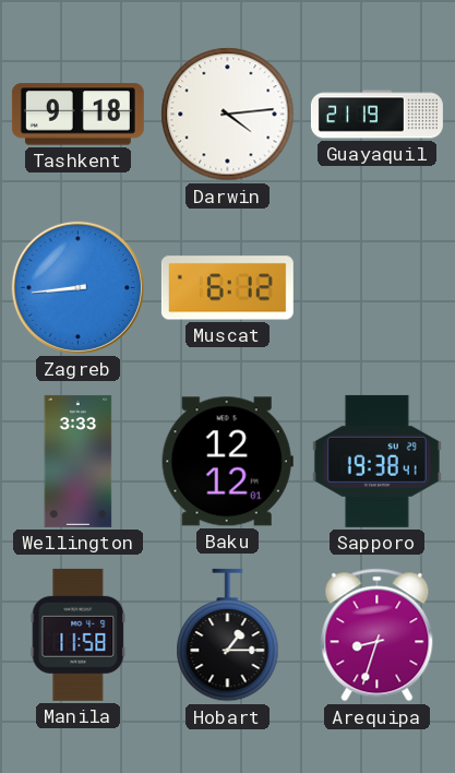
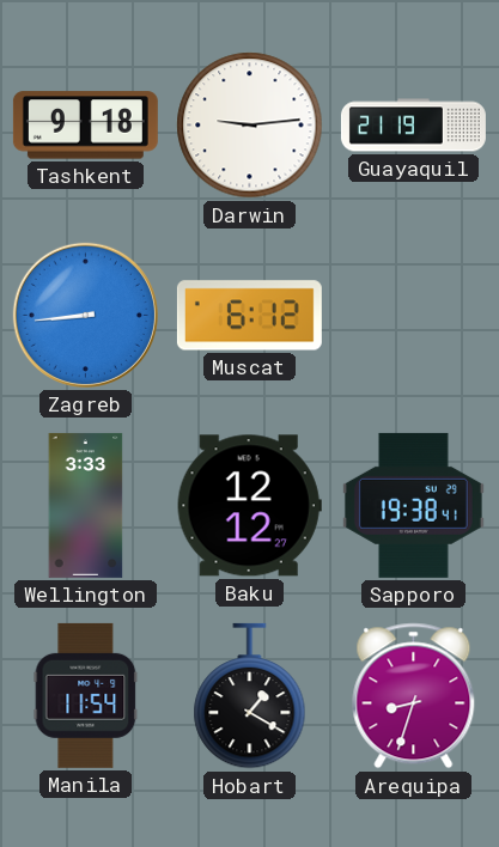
Darwin: 4:14 -> 9:14 (250, 126)
Baku: 12:12:01 -> 12:12:27 (249, 506)
Manila: 11:58 -> 11:54 (86, 695)
Hobart: 1:15 -> 1:20 (250, 696)
